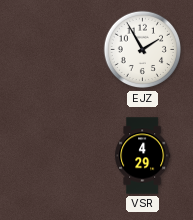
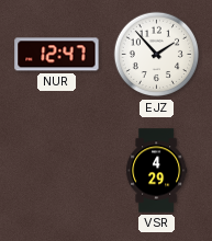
NUR: none -> 12:47 (57, 55)
EJZ: 1:55 -> 1:53 (157, 55)
